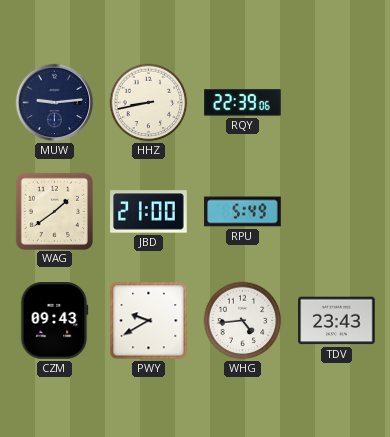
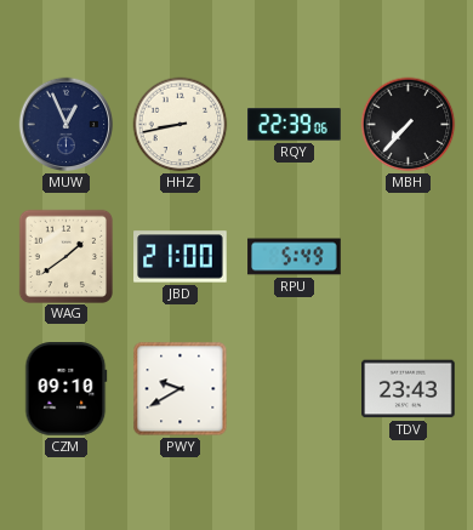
MUW: 9:14 -> 12:56 (67, 125)
MBH: none -> 7:37 (409, 125)
CZM: 09:43 -> 09:10 (67, 389)
WHG: 4:44 -> none (243, 321)
